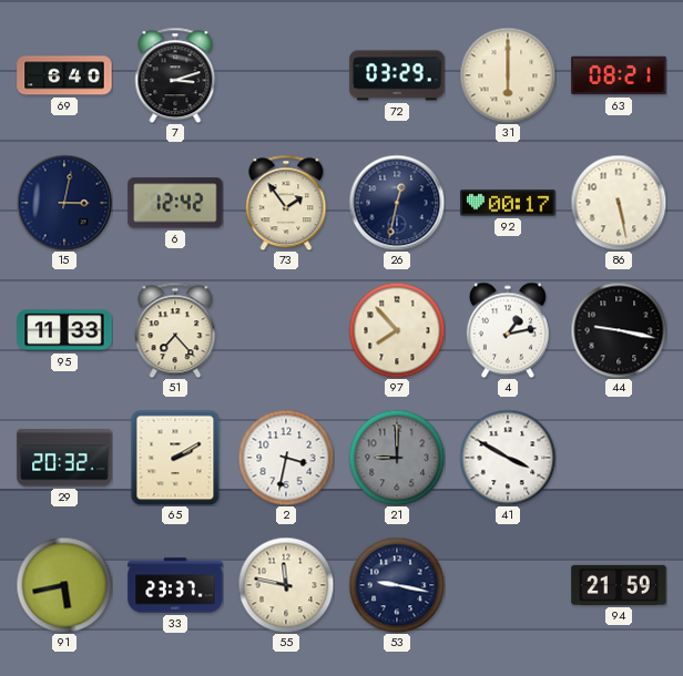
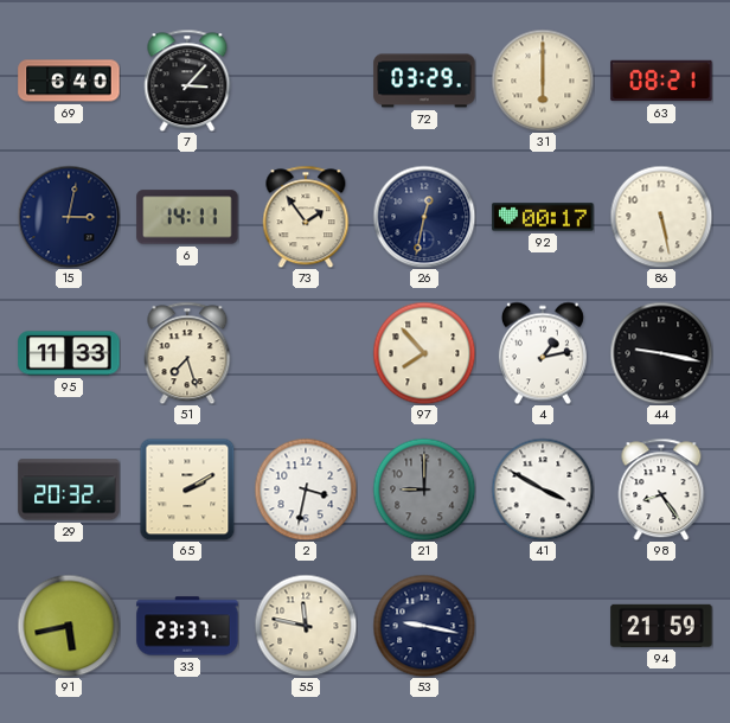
7: 3:12 -> 3:07 (187, 81)
6: 12:42 -> 14:11 (187, 217)
51: 7:23 -> 7:27 (187, 353)
98: none -> 8:24 (661, 490)
